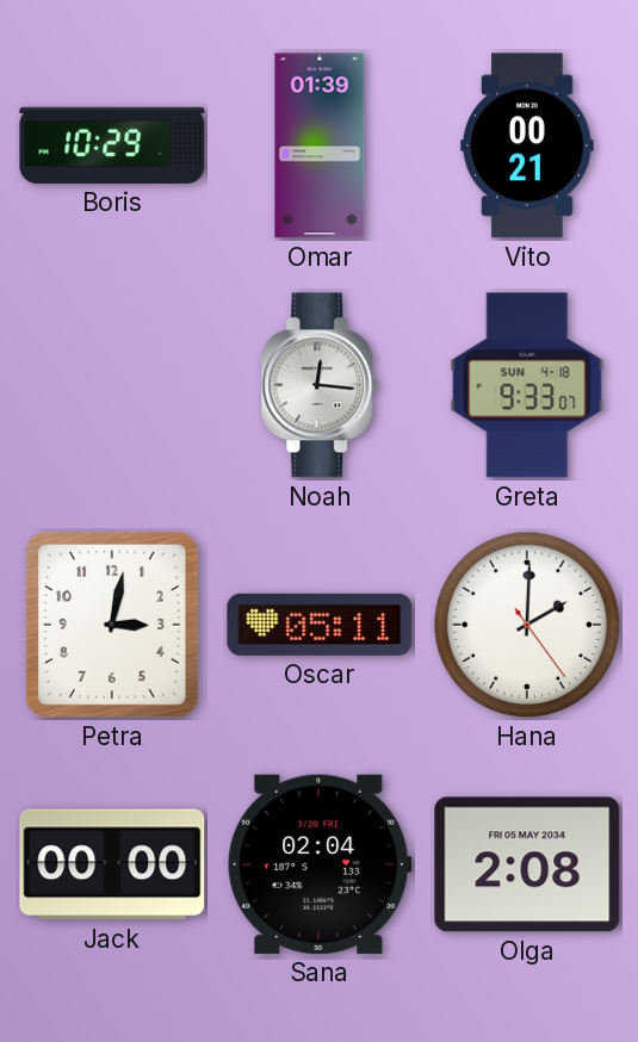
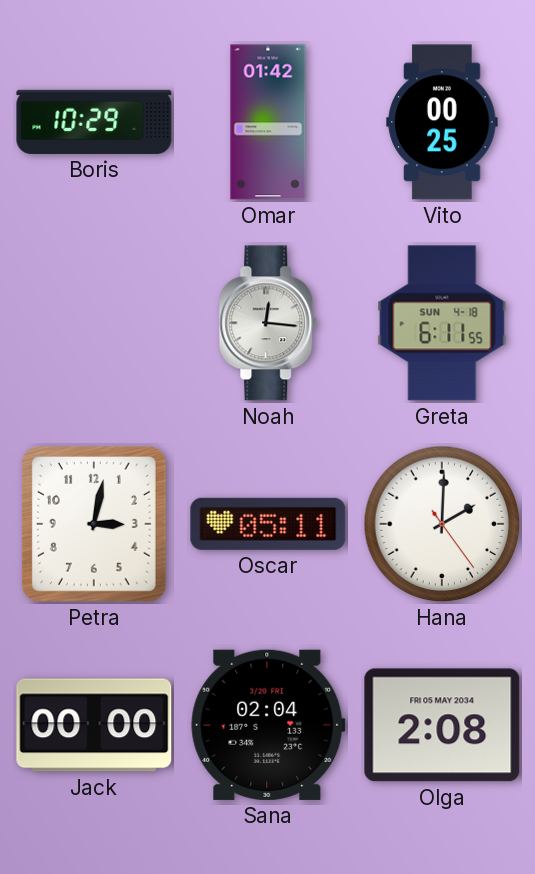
Omar: 01:39 -> 01:42 (268, 122)
Vito: 00:21 -> 00:25 (442, 122)
Greta: 9:33 -> 6:11 (442, 323)
